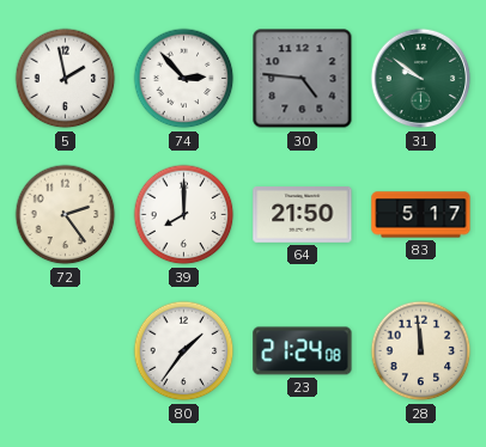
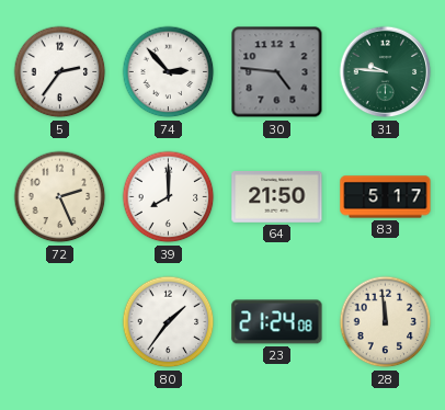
5: 1:58 -> 2:36 (60, 72)
31: 9:51 -> 9:46 (386, 72)
72: 2:24 -> 2:26 (60, 197)
